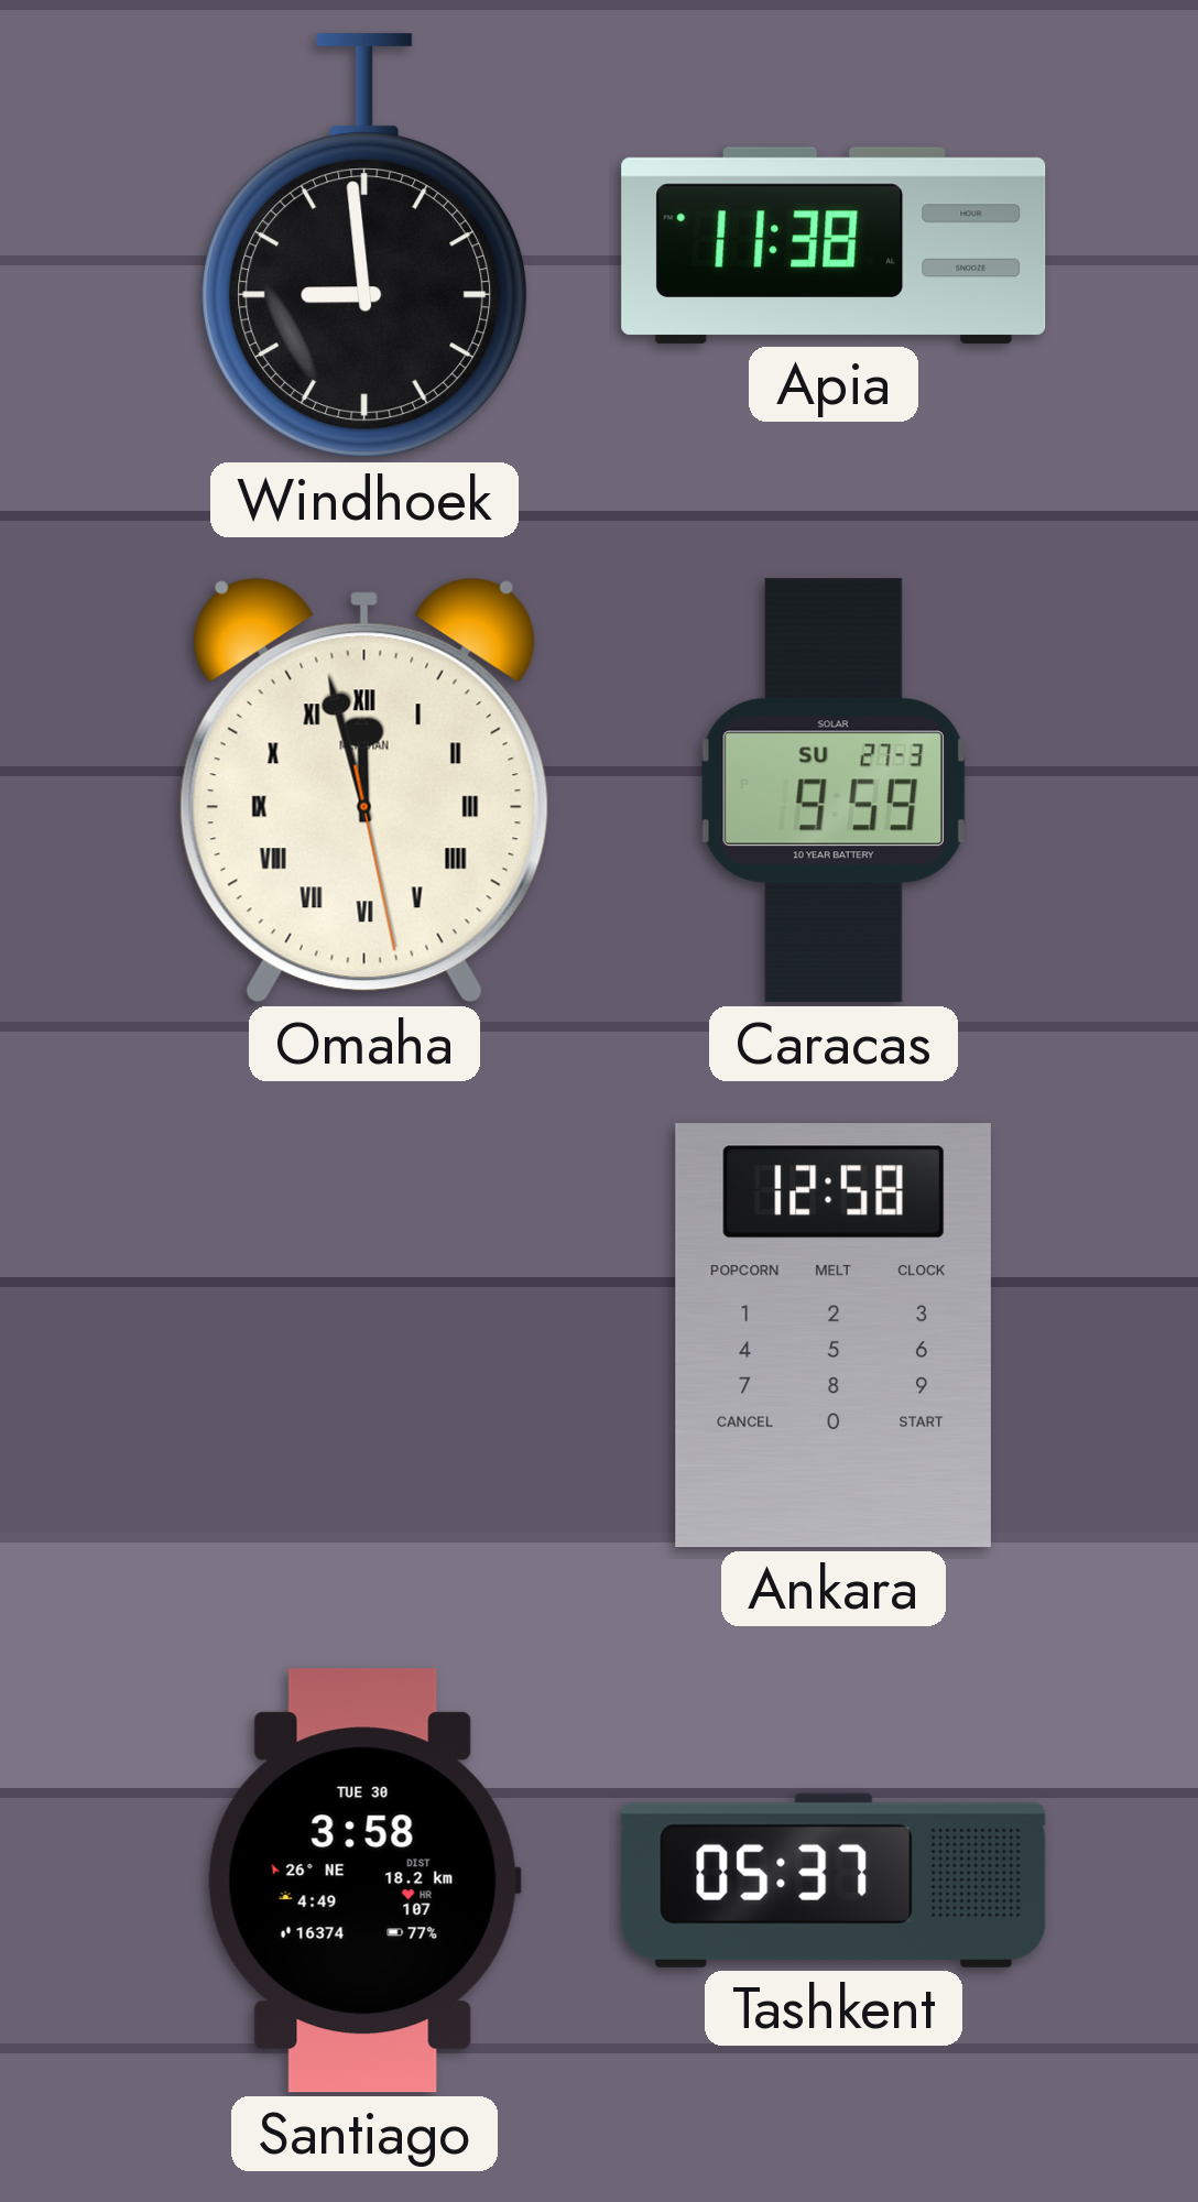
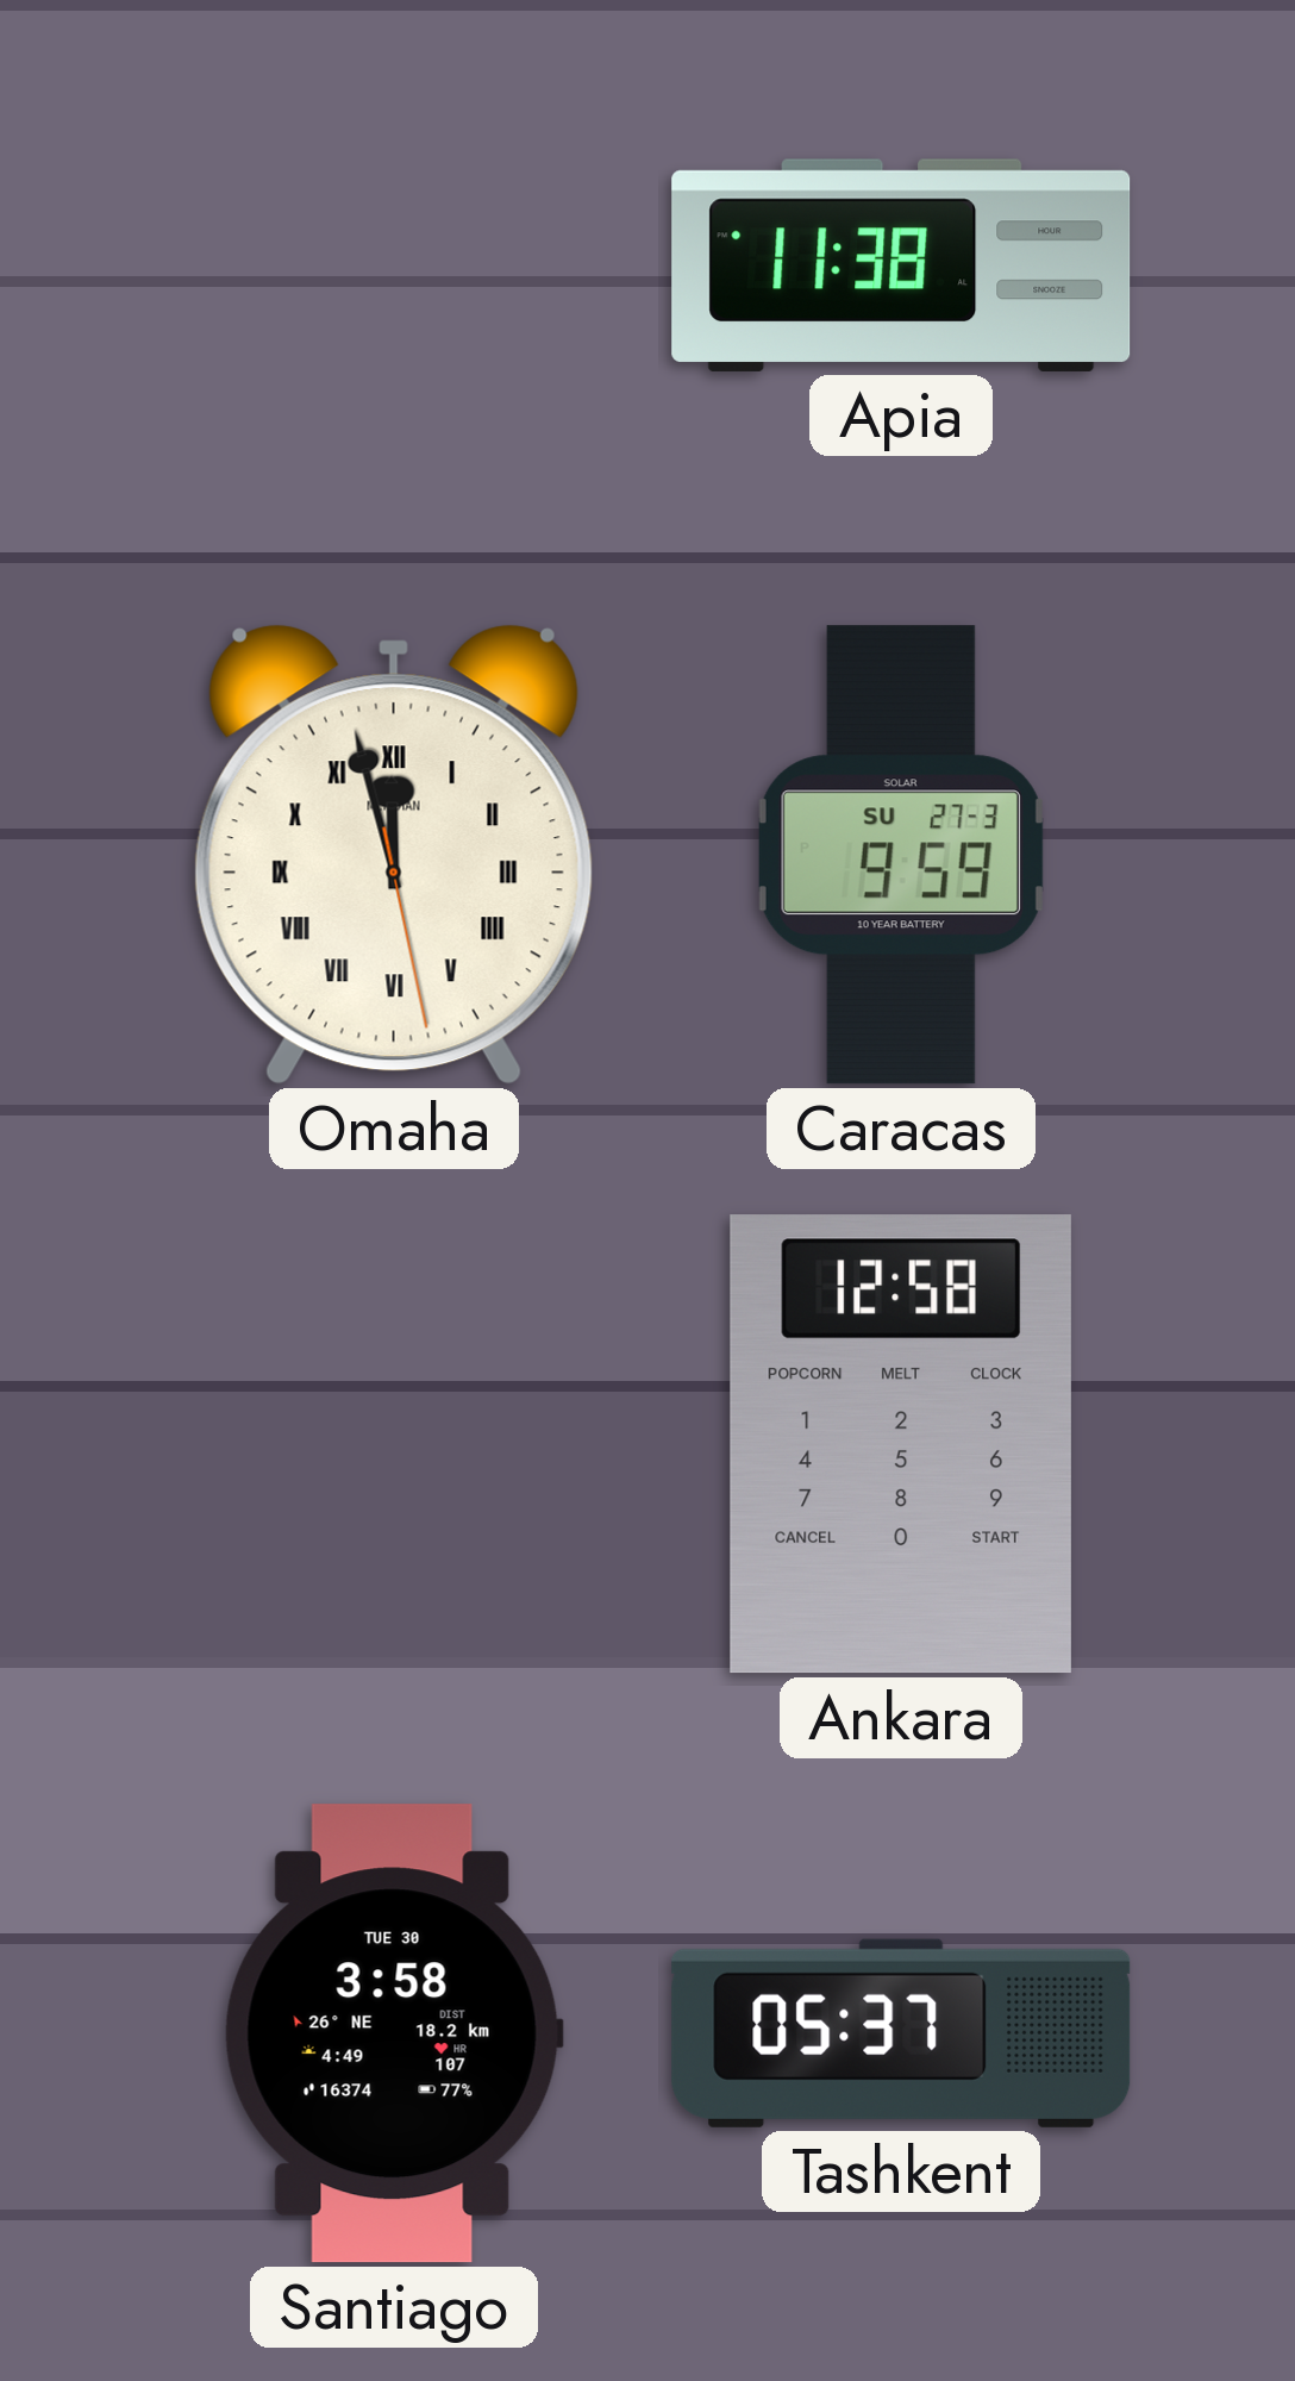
Windhoek: 8:59 -> none (364, 247)
